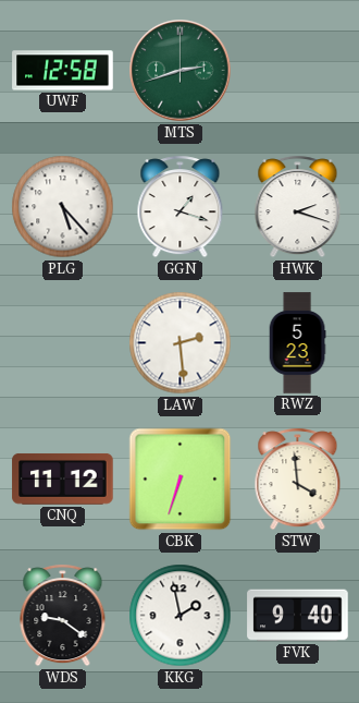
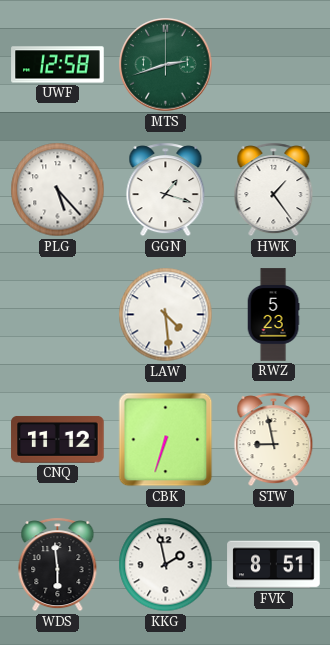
HWK: 2:18 -> 1:24 (274, 190)
LAW: 2:29 -> 4:29 (166, 315)
STW: 3:59 -> 8:58 (274, 440)
WDS: 9:21 -> 5:59 (58, 565)
FVK: 9:40 -> 8:51 (274, 565)
